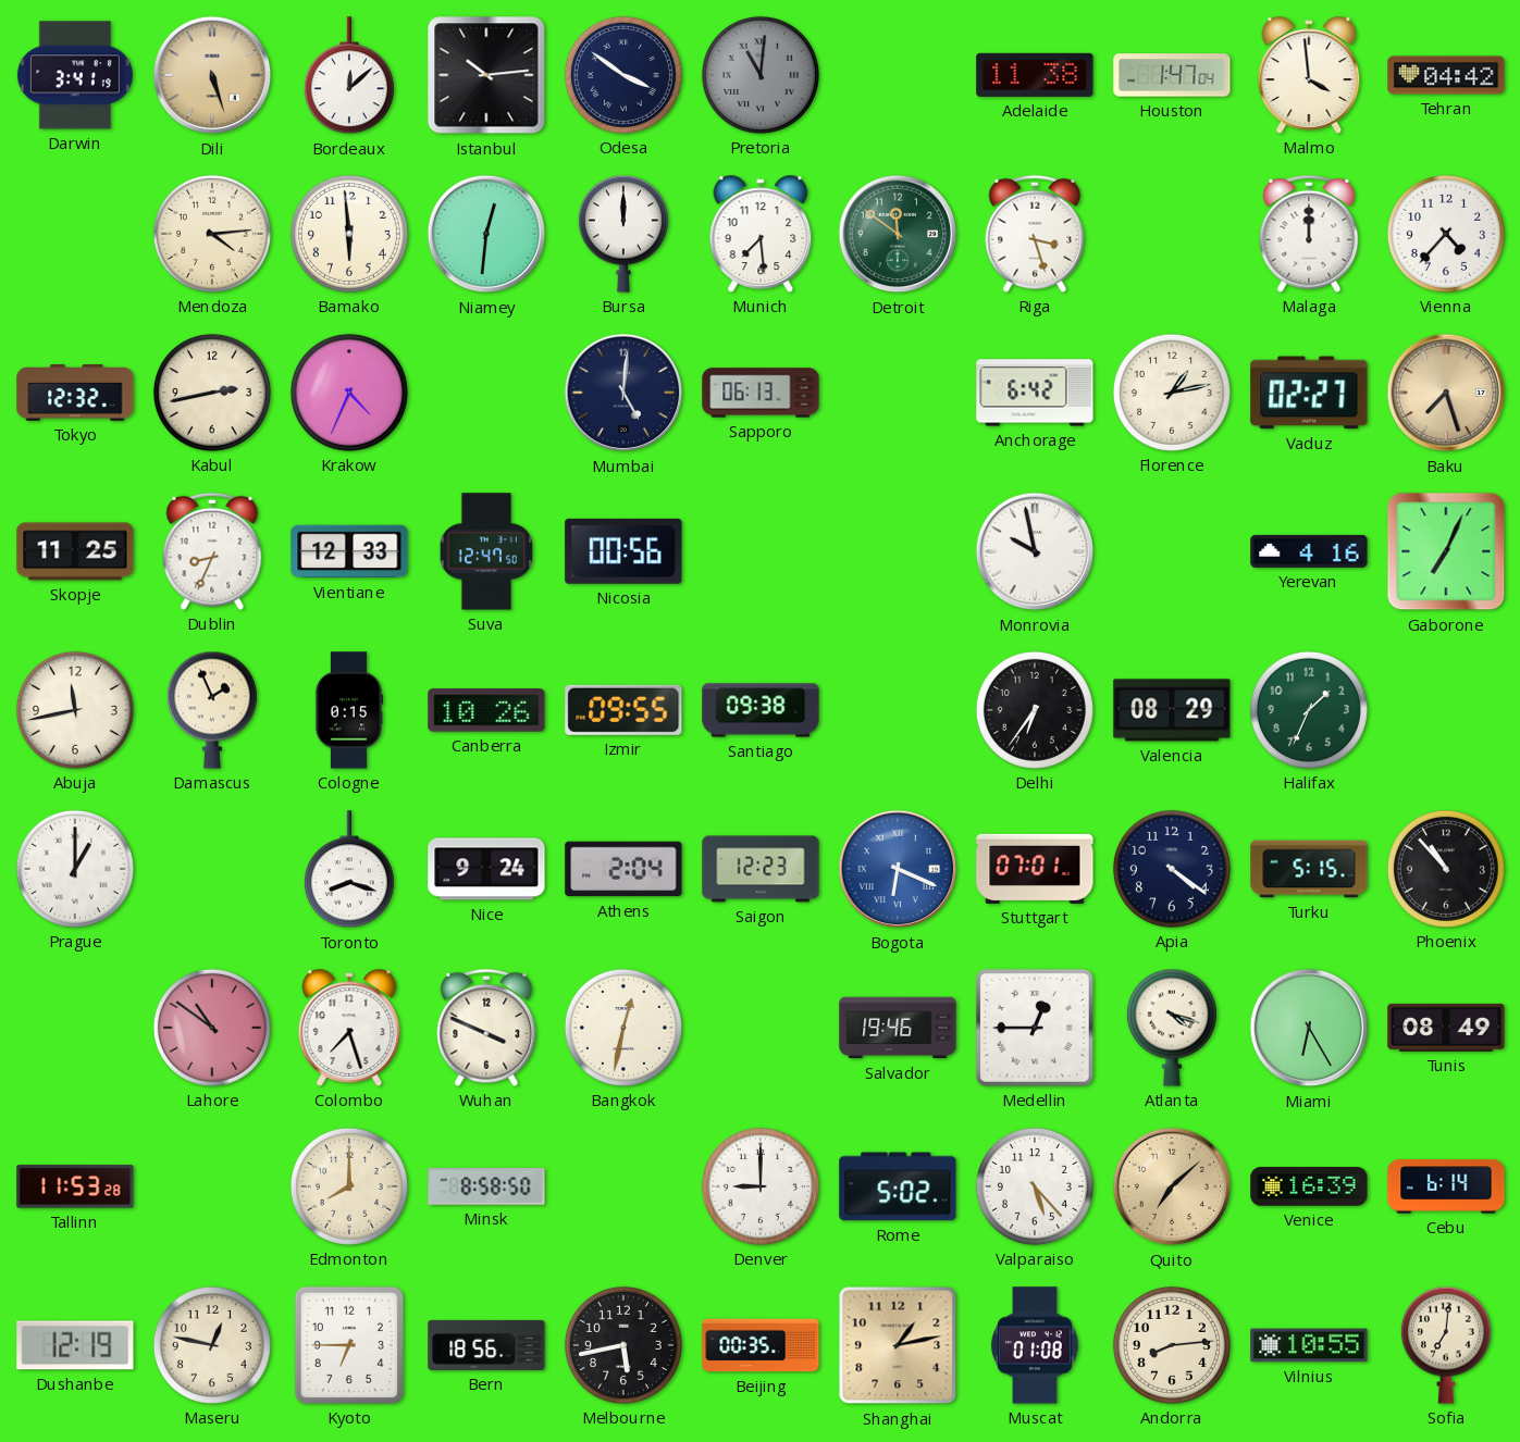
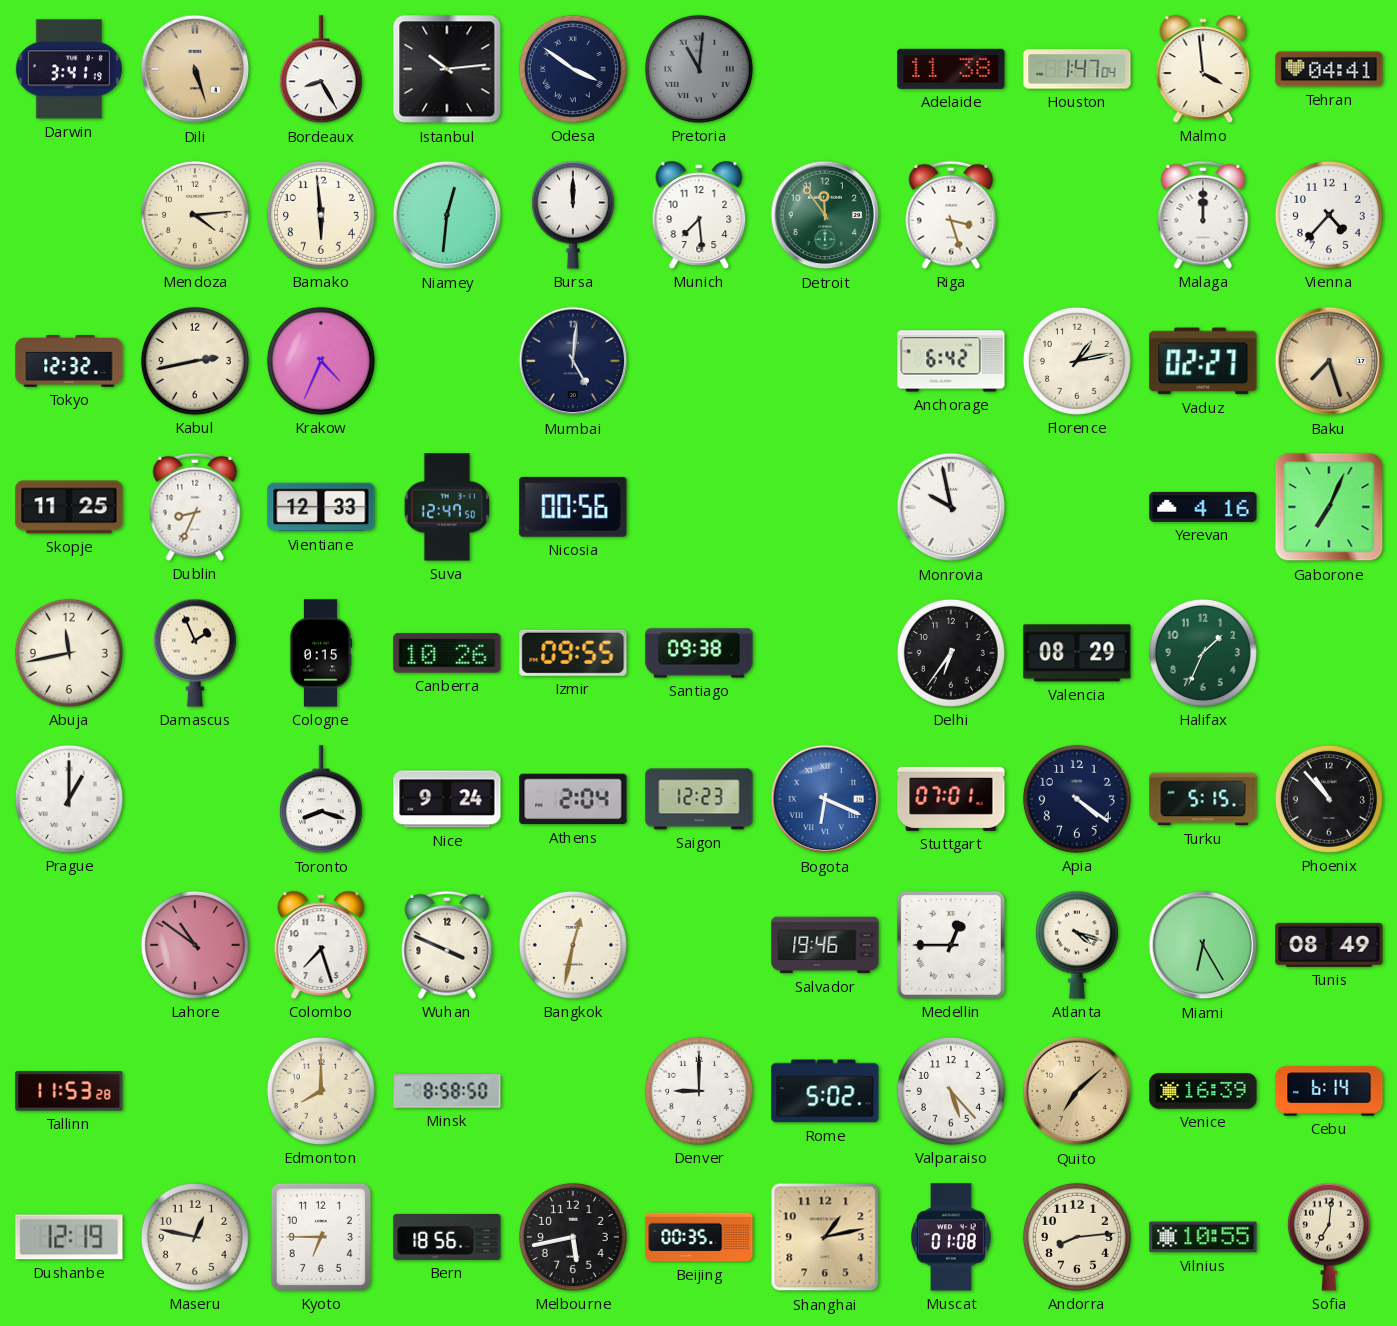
Bordeaux: 12:08 -> 8:25 (321, 70)
Tehran: 04:42 -> 04:41 (1329, 69)
Detroit: 11:51 -> 11:54 (825, 215)
Sapporo: 06:13 -> none (761, 393)
